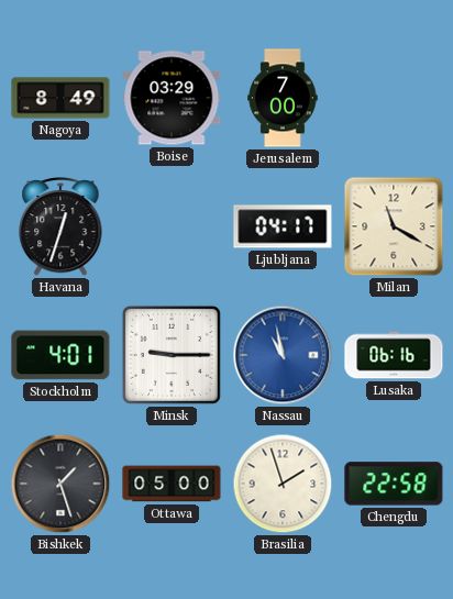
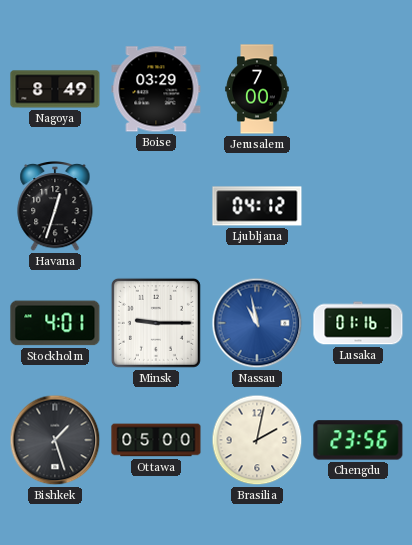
Ljubljana: 04:17 -> 04:12 (257, 206)
Milan: 11:20 -> none (394, 226)
Lusaka: 06:16 -> 01:16 (358, 323)
Brasilia: 1:57 -> 2:02 (257, 440)
Chengdu: 22:58 -> 23:56 (358, 440)
